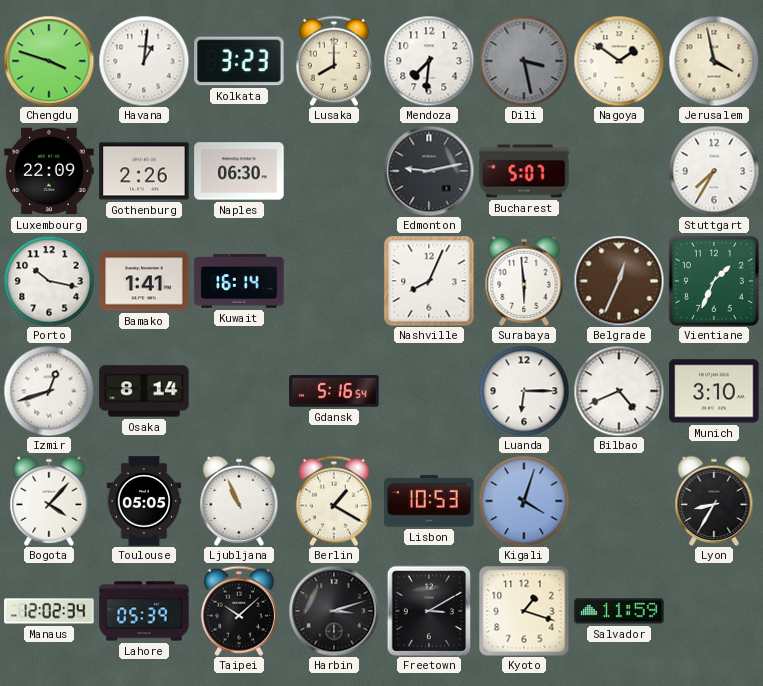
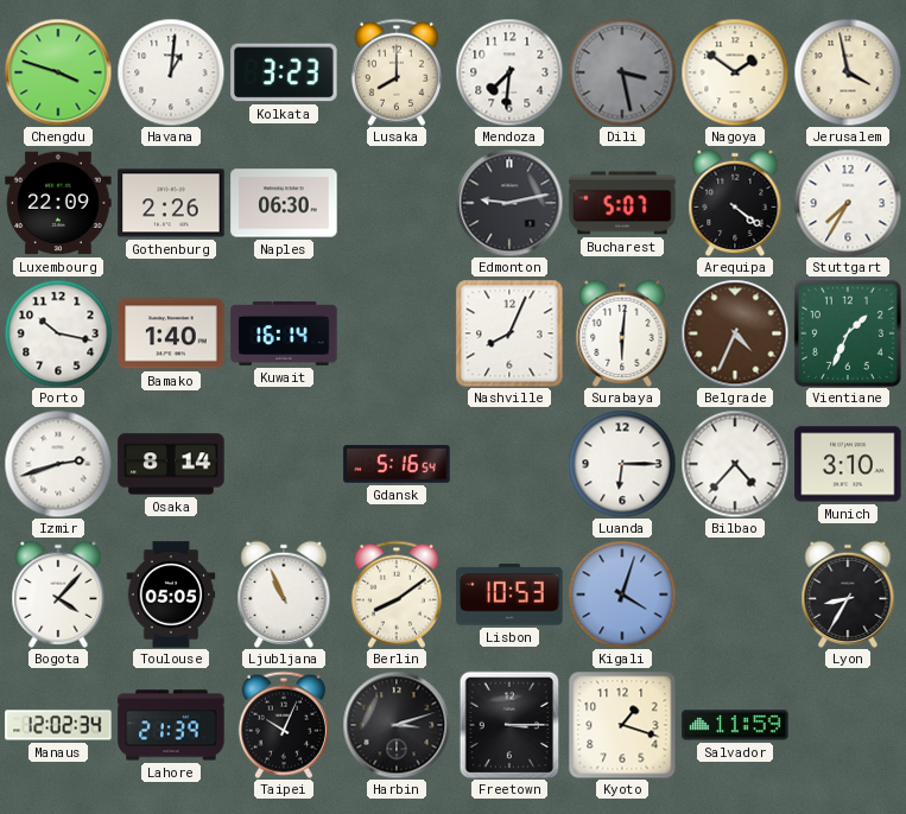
Arequipa: none -> 4:21 (735, 203)
Bamako: 1:41 -> 1:40 (171, 333)
Surabaya: 5:59 -> 6:01 (622, 333)
Belgrade: 12:34 -> 4:34 (735, 333)
Izmir: 12:42 -> 2:42 (58, 464)
Bilbao: 4:41 -> 4:37 (735, 464)
Berlin: 1:20 -> 8:09 (397, 594)
Lahore: 05:39 -> 21:39 (171, 725)
Taipei: 10:08 -> 10:04 (284, 725)
Freetown: 3:10 -> 3:15 (509, 725)
